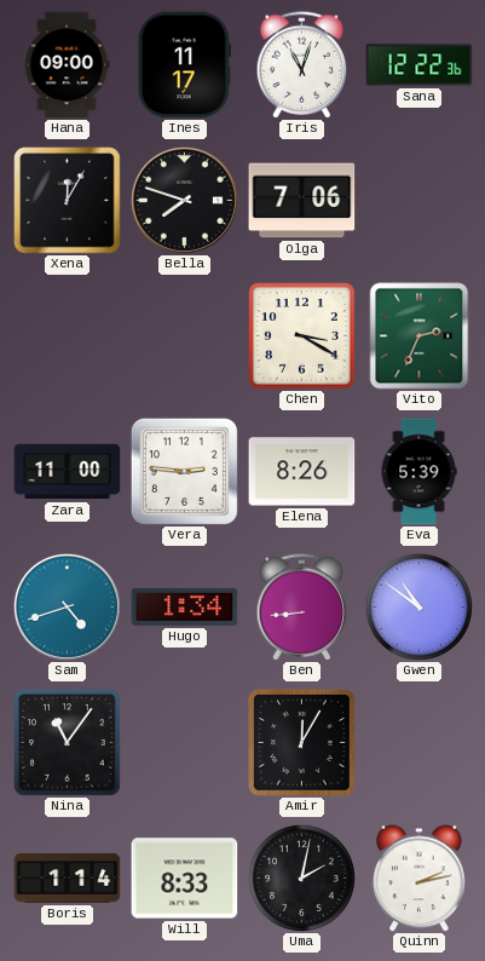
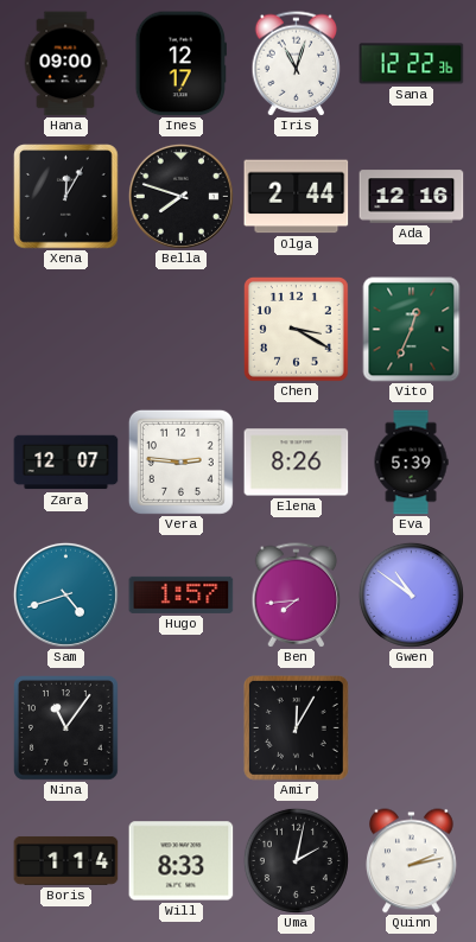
Ines: 11:17 -> 12:17 (180, 64)
Olga: 7:06 -> 2:44 (297, 197)
Ada: none -> 12:16 (412, 197)
Vito: 2:34 -> 12:34 (412, 330)
Zara: 11:00 -> 12:07 (66, 463)
Hugo: 1:34 -> 1:57 (182, 594)
Ben: 8:44 -> 7:44 (297, 596)
